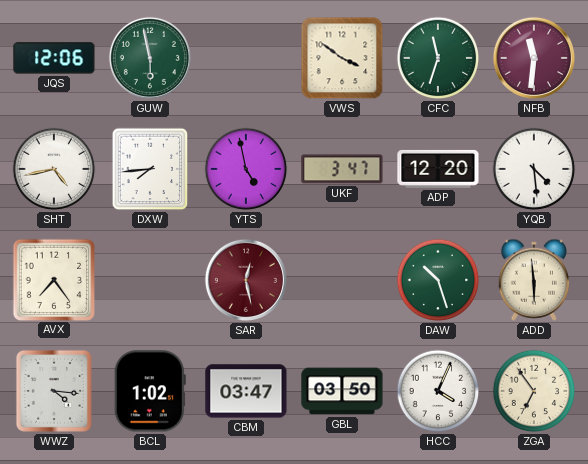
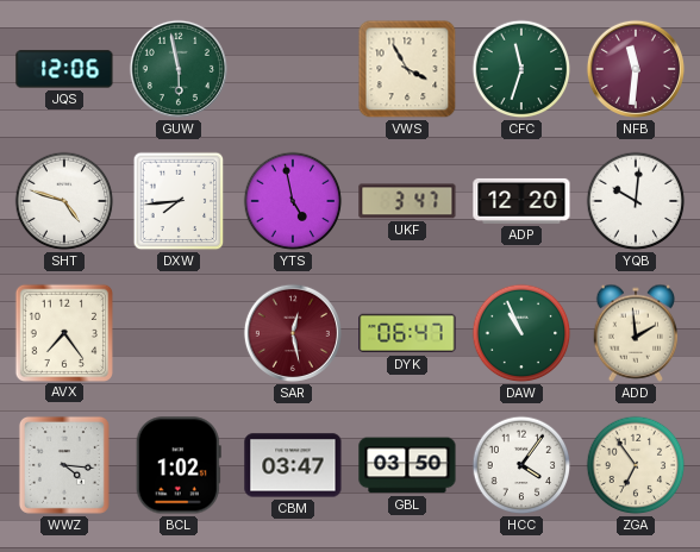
VWS: 3:51 -> 3:55 (407, 69)
SHT: 4:43 -> 4:48 (64, 201)
YQB: 4:29 -> 10:01 (636, 201)
DYK: none -> 06:47 (407, 333)
DAW: 10:27 -> 10:56 (521, 333)
ADD: 5:59 -> 1:59 (636, 333)
HCC: 4:04 -> 4:06 (521, 465)
